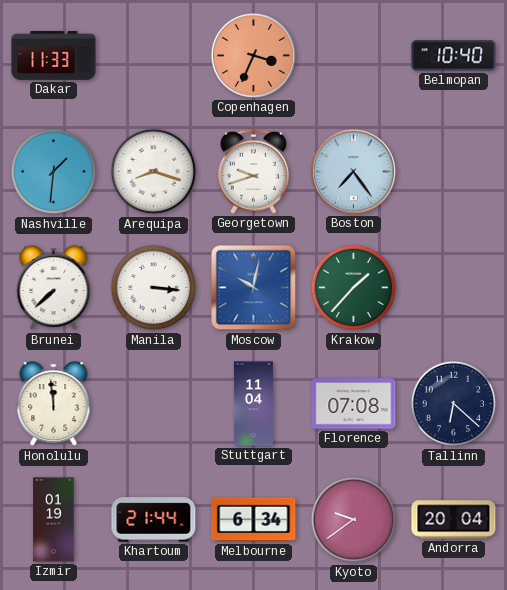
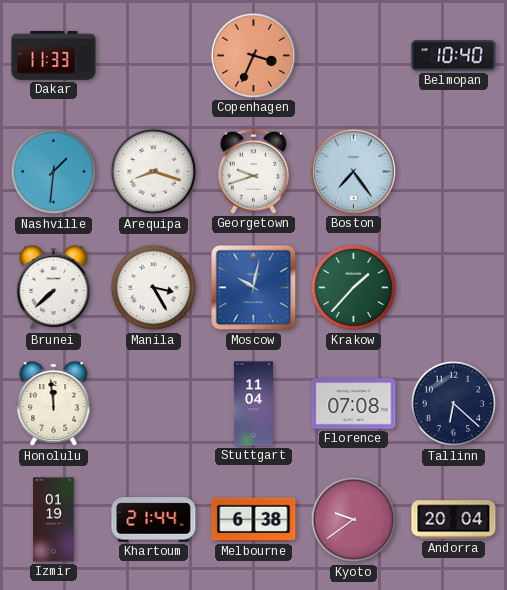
Manila: 3:16 -> 3:25 (154, 288)
Melbourne: 6:34 -> 6:38 (254, 520)
